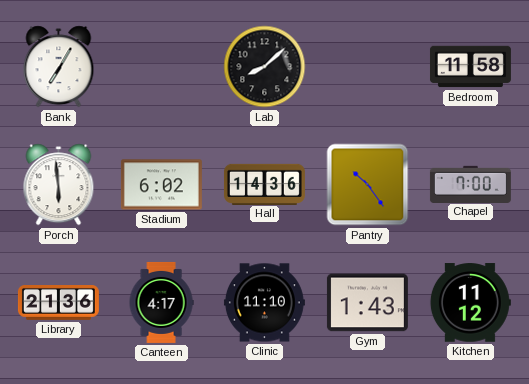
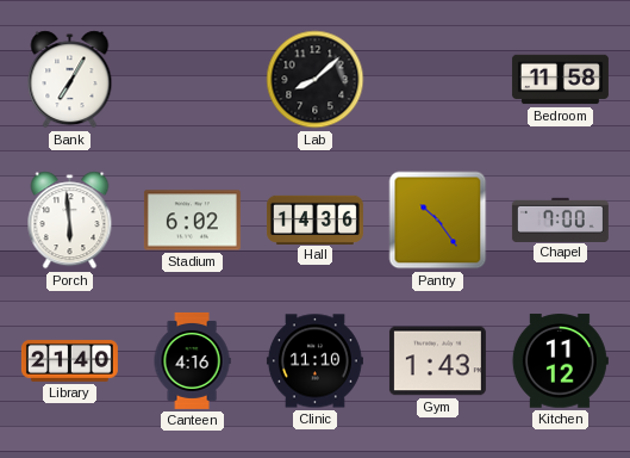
Library: 21:36 -> 21:40 (69, 361)
Canteen: 4:17 -> 4:16 (192, 360)
